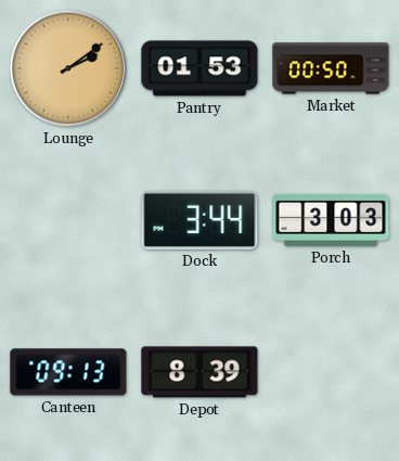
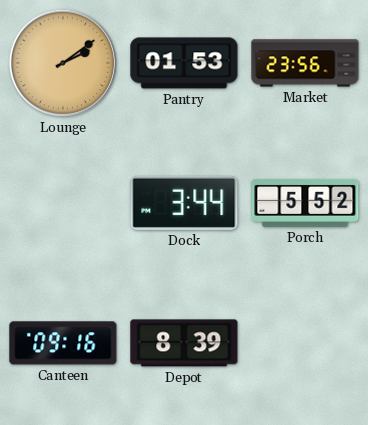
Market: 00:50 -> 23:56 (305, 63)
Porch: 3:03 -> 5:52 (305, 203)
Canteen: 09:13 -> 09:16 (63, 343)
